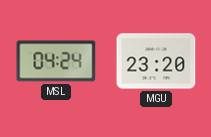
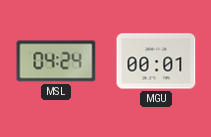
MGU: 23:20 -> 00:01 (156, 61)
